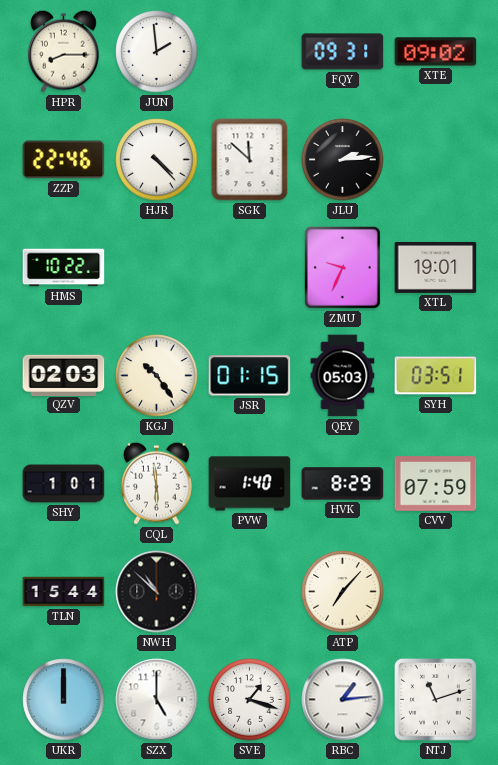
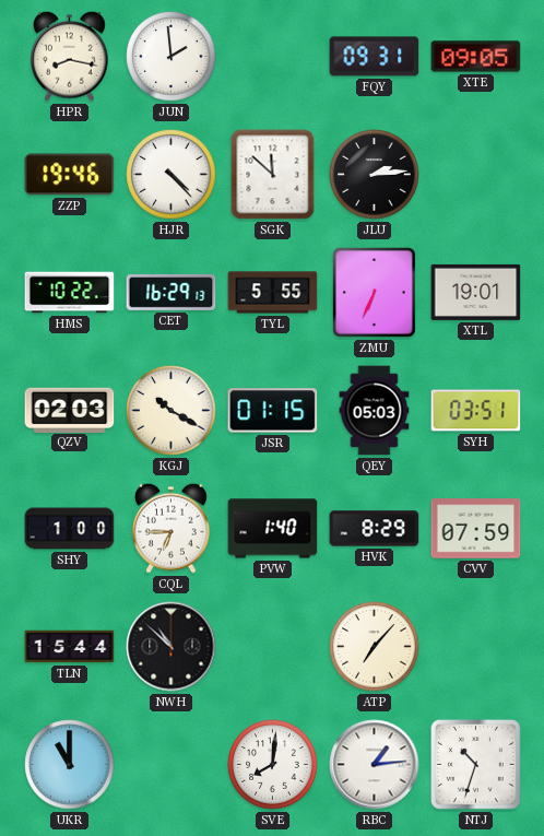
HPR: 8:15 -> 8:17 (69, 56)
XTE: 09:02 -> 09:05 (476, 57)
ZZP: 22:46 -> 19:46 (70, 175)
CET: none -> 16:29 (172, 292)
TYL: none -> 5:55 (273, 293)
ZMU: 9:34 -> 6:34 (374, 292)
KGJ: 10:24 -> 10:20 (172, 411)
SHY: 1:01 -> 1:00 (70, 529)
CQL: 5:59 -> 6:45 (170, 528)
UKR: 12:00 -> 11:00 (70, 765)
SZX: 5:00 -> none (157, 700)
SVE: 1:18 -> 8:01 (273, 765)
NTJ: 11:12 -> 10:33 (476, 765)
